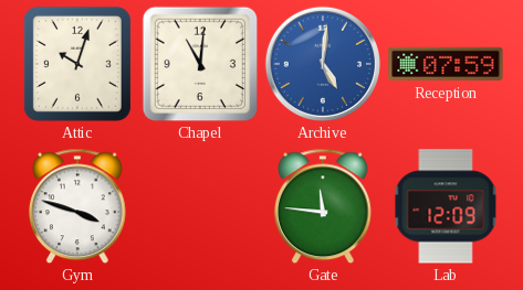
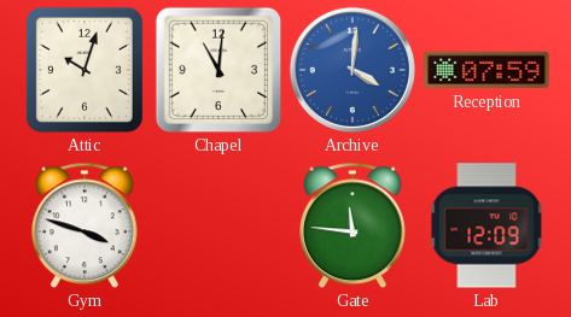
Archive: 5:01 -> 4:01 (352, 70)
